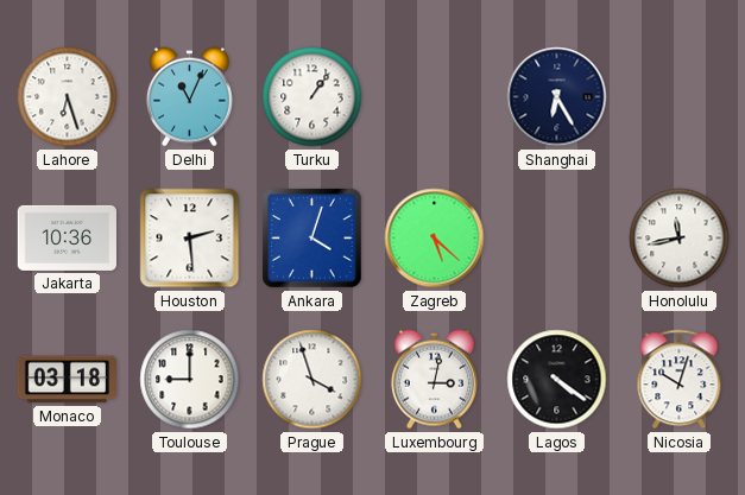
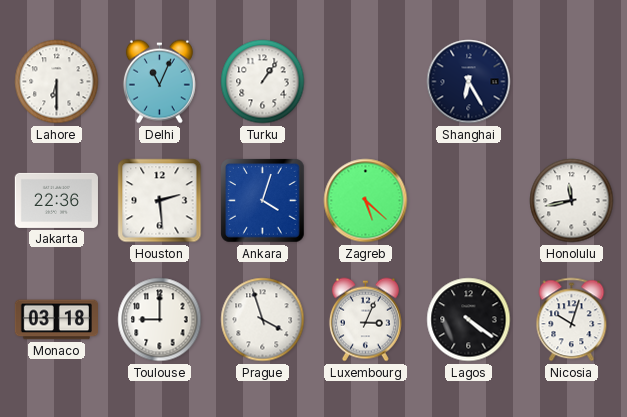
Lahore: 6:27 -> 6:30 (57, 82)
Jakarta: 10:36 -> 22:36 (56, 200)
Luxembourg: 3:02 -> 3:04 (365, 320)
